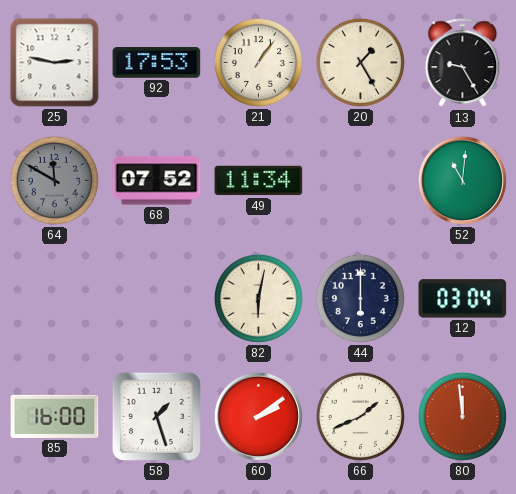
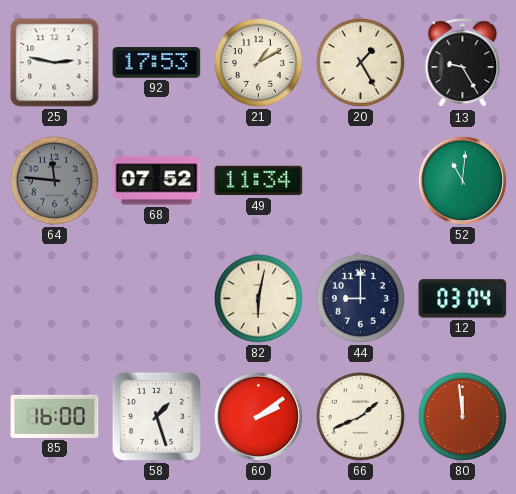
21: 1:06 -> 1:10 (258, 62)
64: 11:50 -> 11:46 (54, 180)
44: 6:00 -> 9:00 (360, 298)
